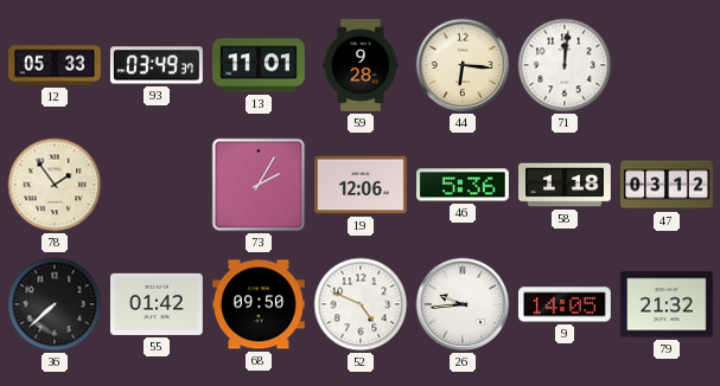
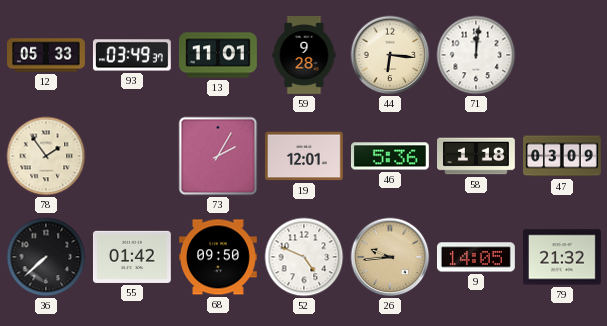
19: 12:06 -> 12:01 (305, 156)
47: 03:12 -> 03:09 (563, 156)
26 dial: white -> champagne (390, 257)
